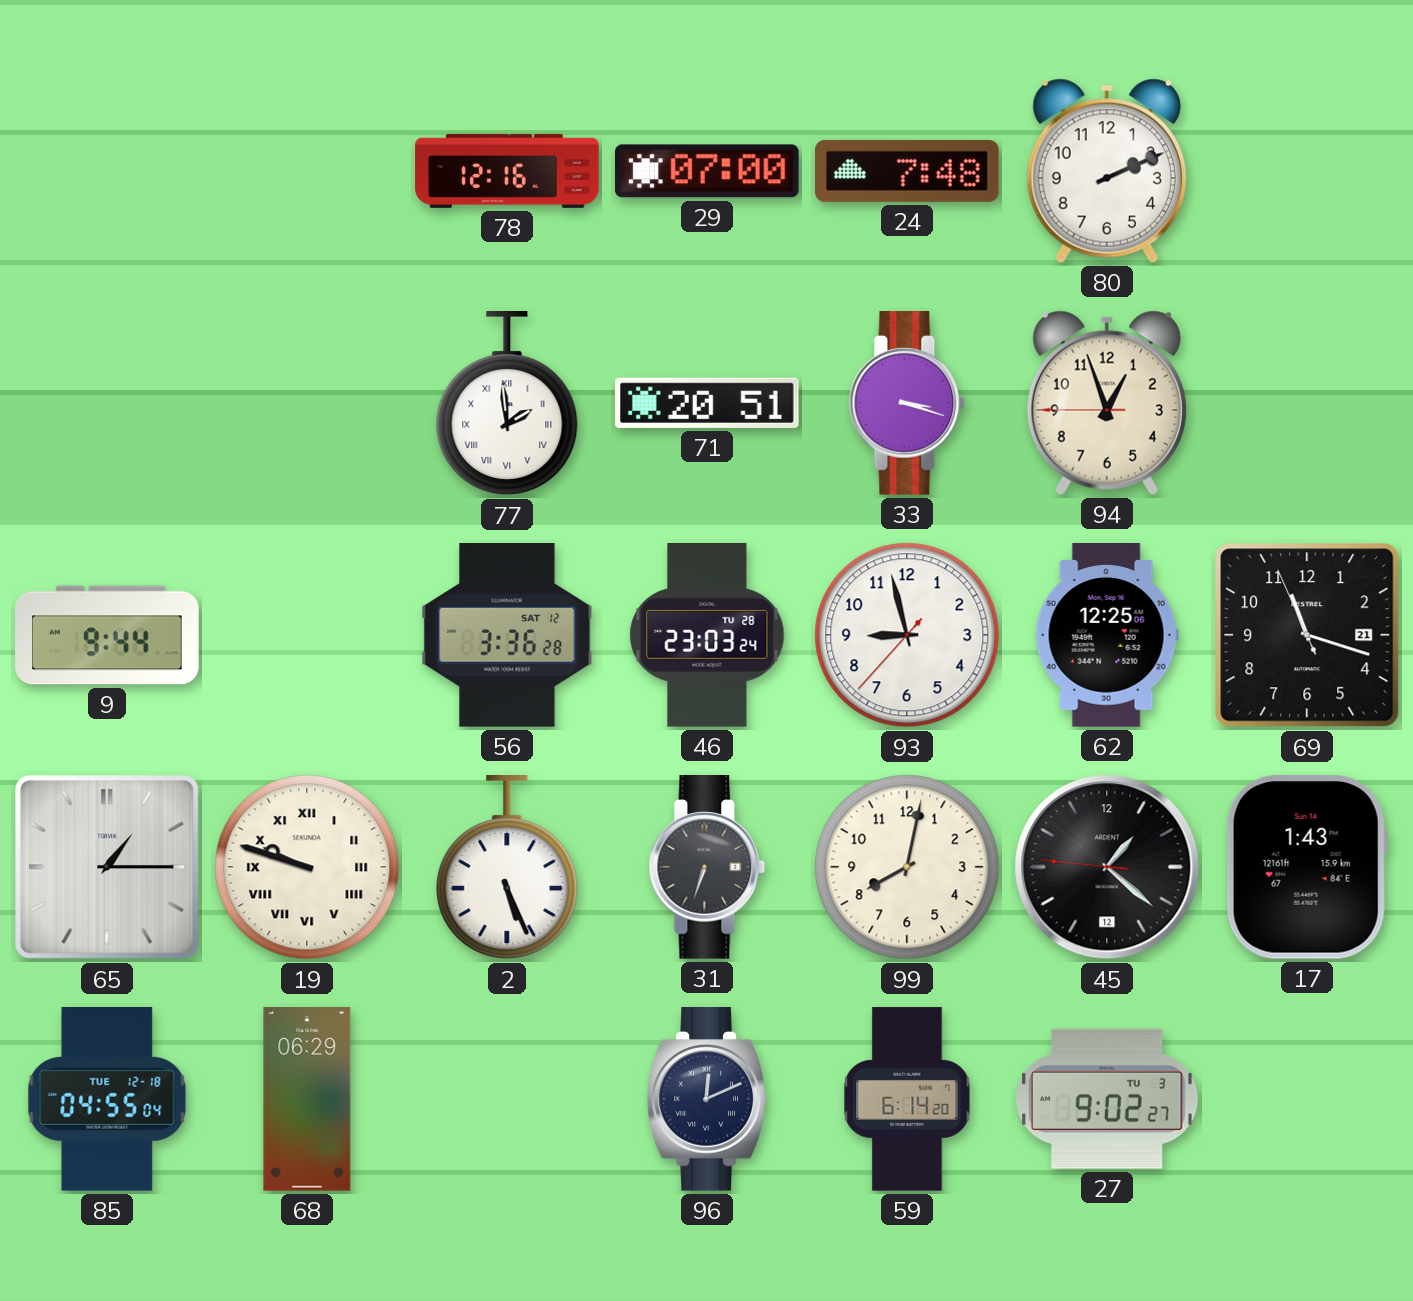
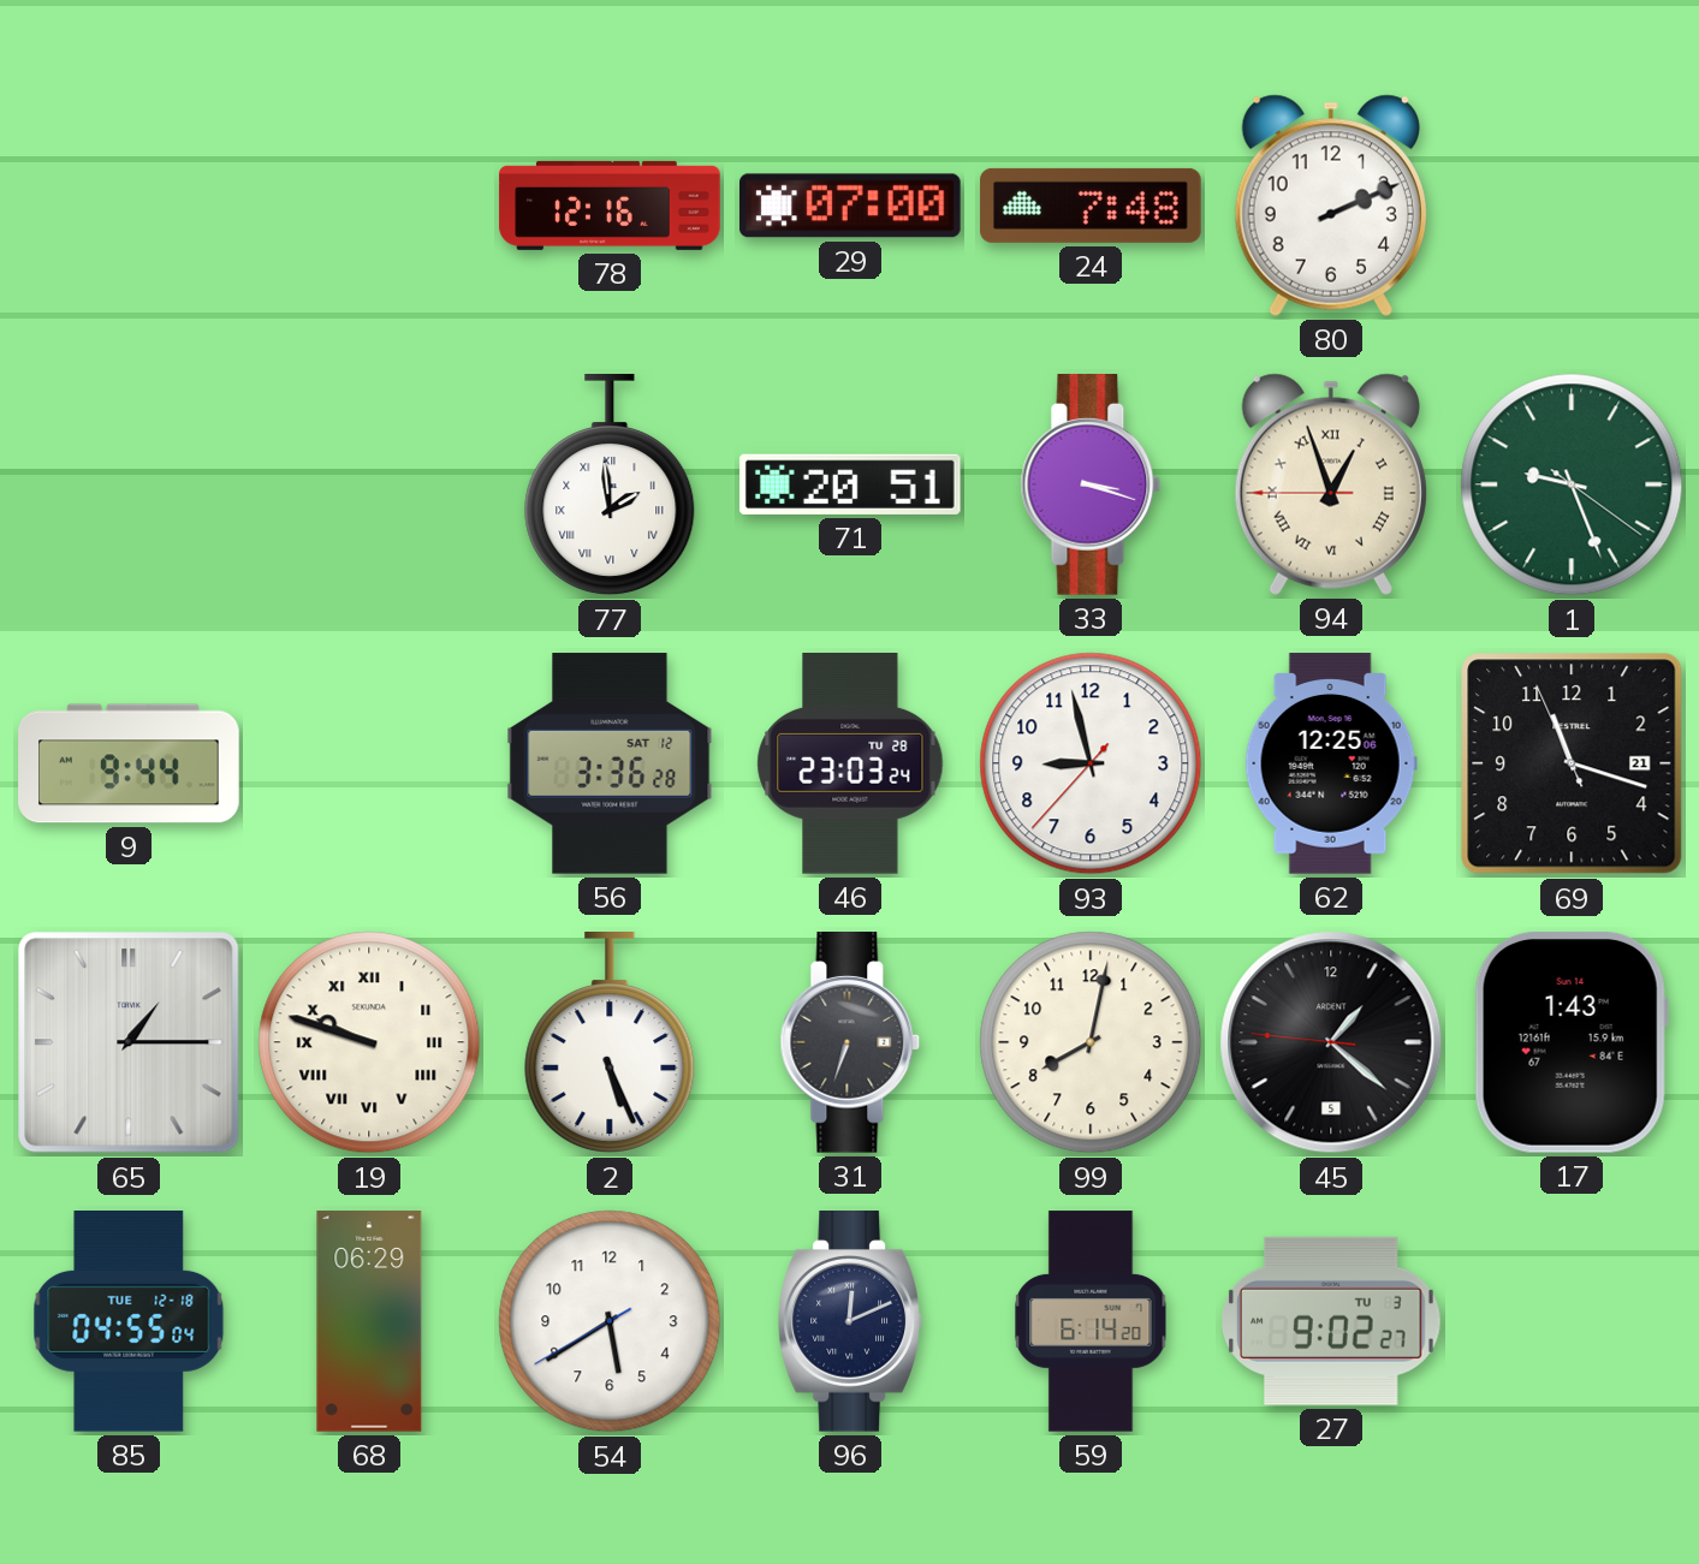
94 numerals: Arabic -> Roman (1331, 484)
1: none -> 9:26 (1572, 484)
45 date: 12 -> 5 (1331, 1042)
54: none -> 5:39 (610, 1321)
